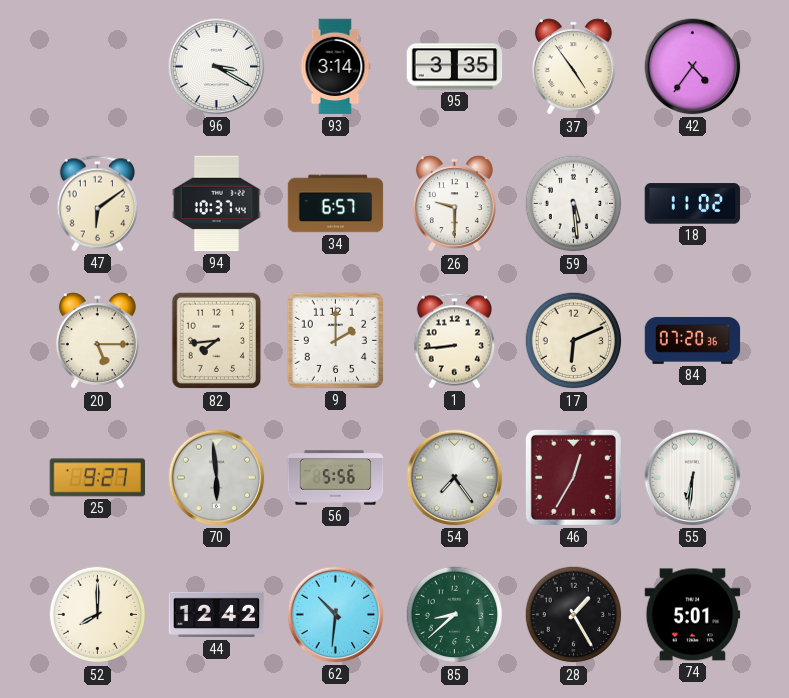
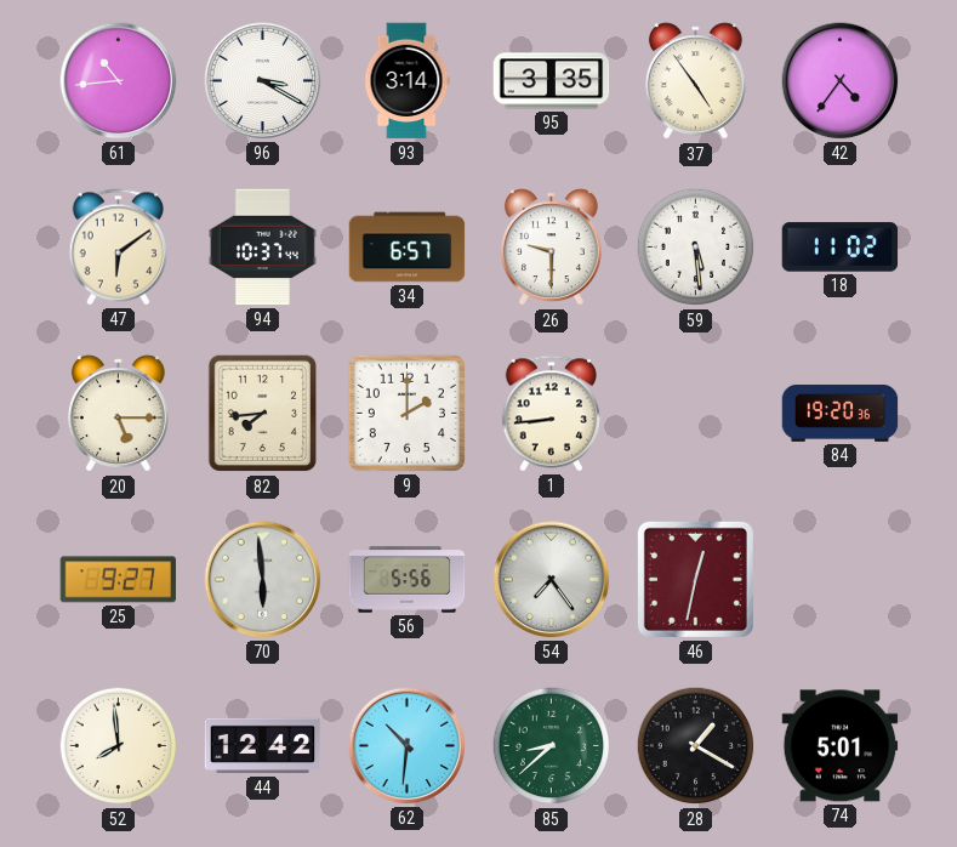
61: none -> 10:44 (119, 81)
17: 6:11 -> none (574, 341)
84: 07:20 -> 19:20 (841, 413)
46: 12:35 -> 12:32 (695, 579)
55: 6:31 -> none (693, 478)
52: 8:00 -> 7:59 (119, 746)
28: 1:25 -> 1:20 (696, 746)
